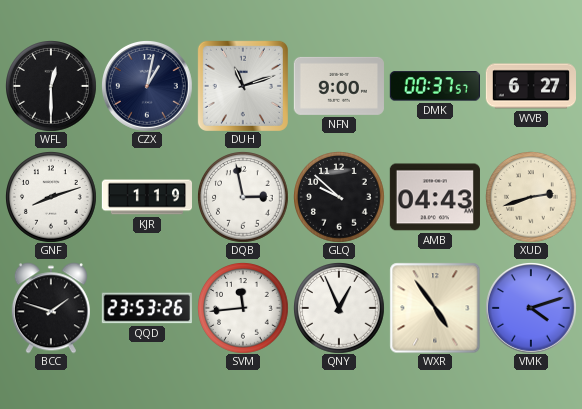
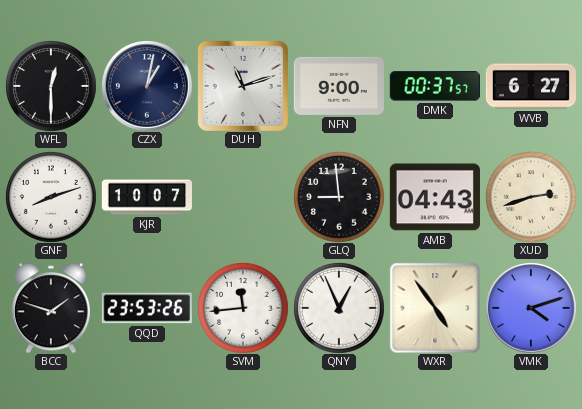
KJR: 1:19 -> 10:07 (146, 197)
DQB: 2:58 -> none (243, 197)
GLQ: 9:52 -> 8:59 (339, 197)
